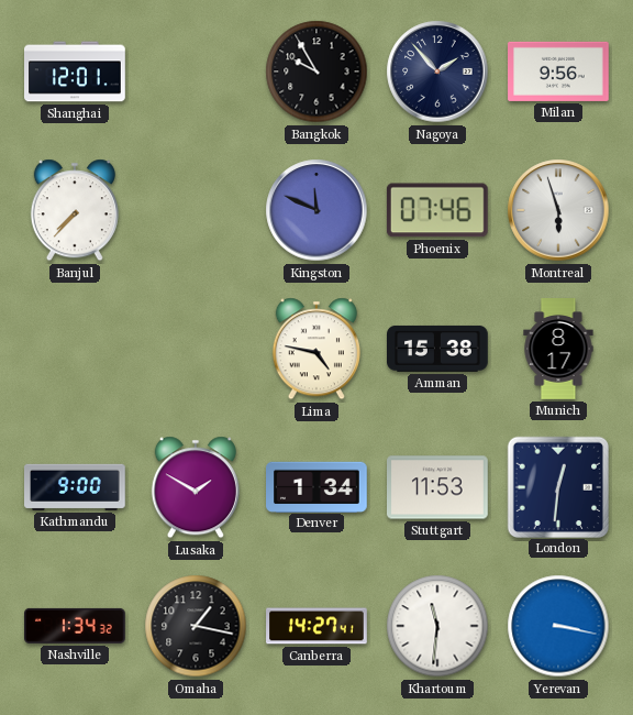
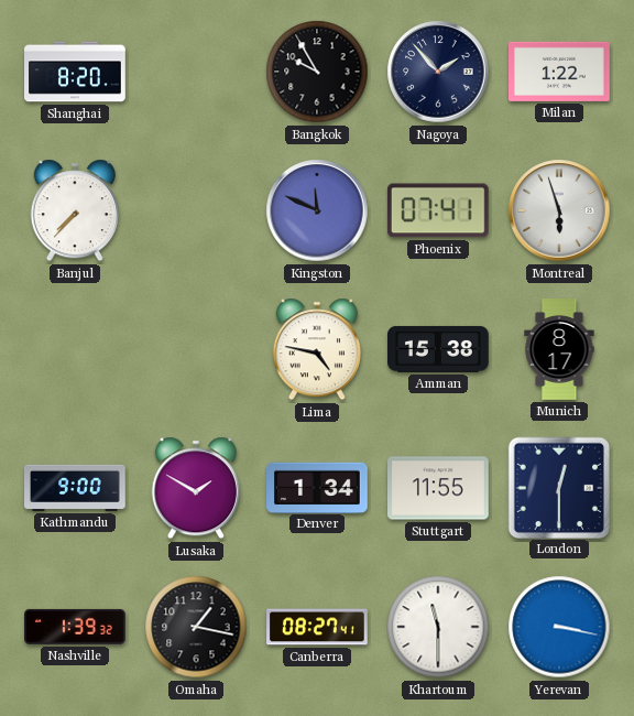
Shanghai: 12:01 -> 8:20 (75, 72)
Milan: 9:56 -> 1:22 (560, 72)
Phoenix: 07:46 -> 07:41 (438, 210)
Stuttgart: 11:53 -> 11:55 (439, 488)
London: 12:31 -> 12:30 (558, 487)
Nashville: 1:34 -> 1:39 (76, 627)
Canberra: 14:27 -> 08:27 (317, 627)
Khartoum: 11:31 -> 11:30 (438, 627)
